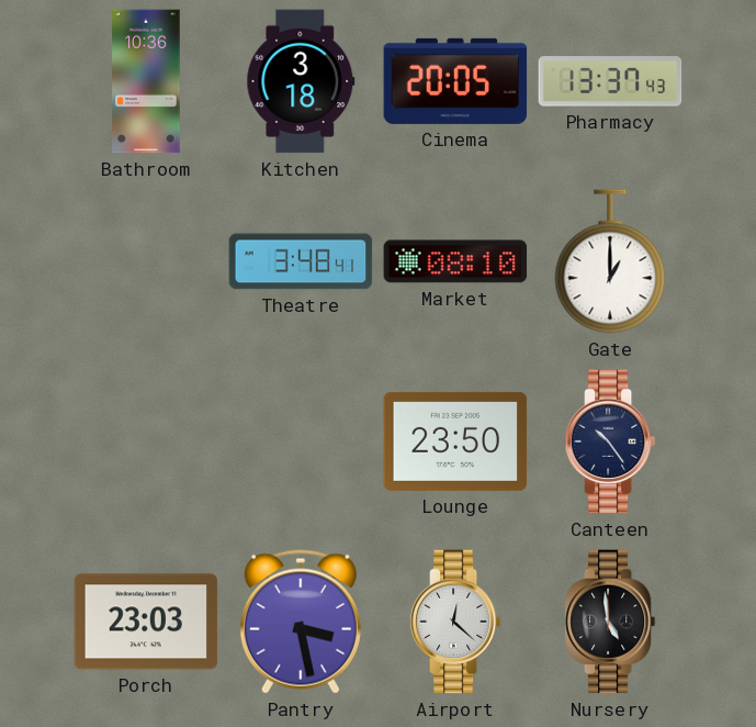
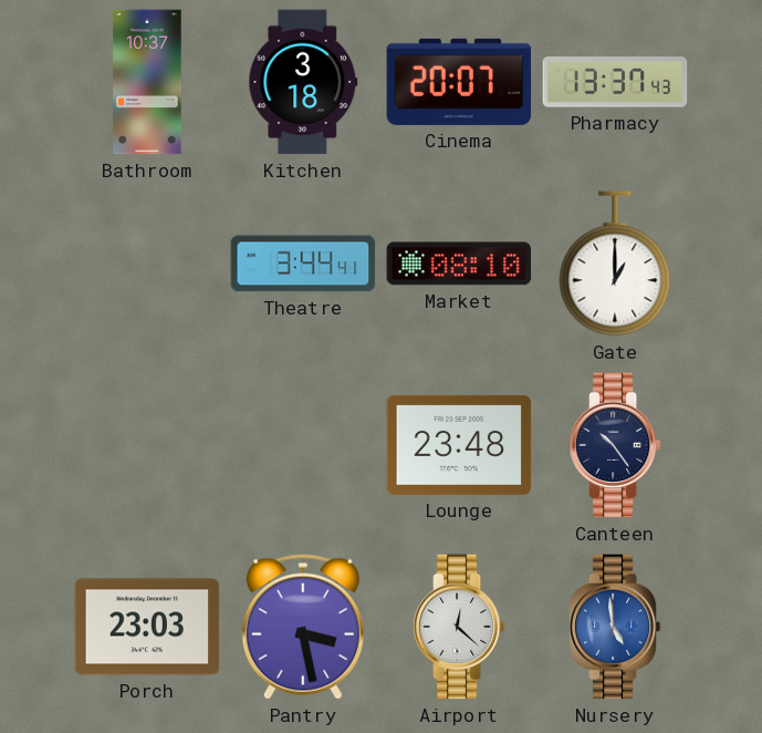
Bathroom: 10:36 -> 10:37 (147, 82)
Cinema: 20:05 -> 20:07 (459, 82)
Theatre: 3:48 -> 3:44 (303, 264)
Lounge: 23:50 -> 23:48 (459, 445)
Nursery dial: black -> blue (615, 627)
